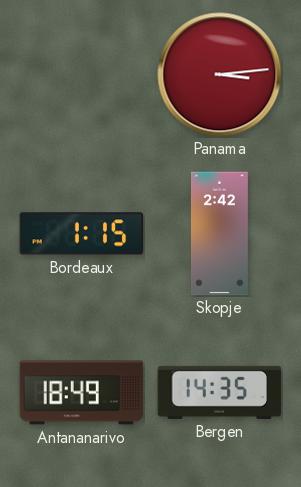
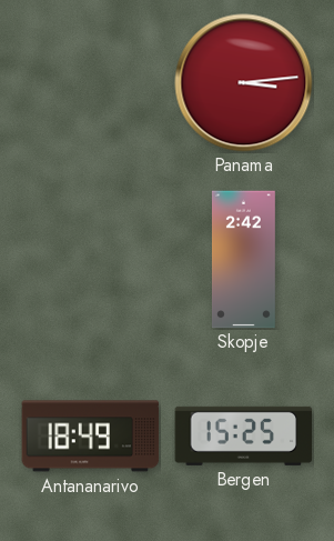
Bordeaux: 1:15 -> none (82, 234)
Bergen: 14:35 -> 15:25 (244, 435)
